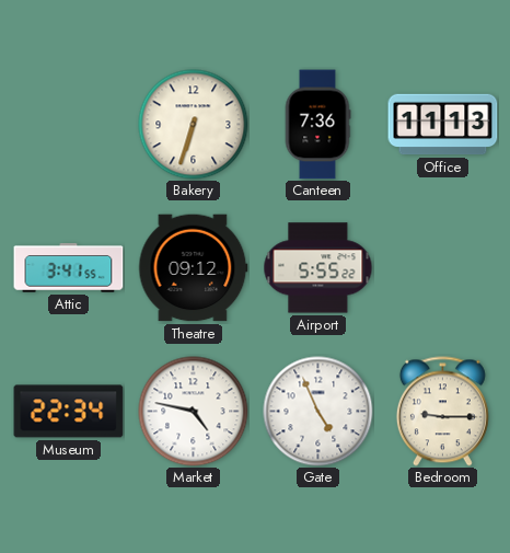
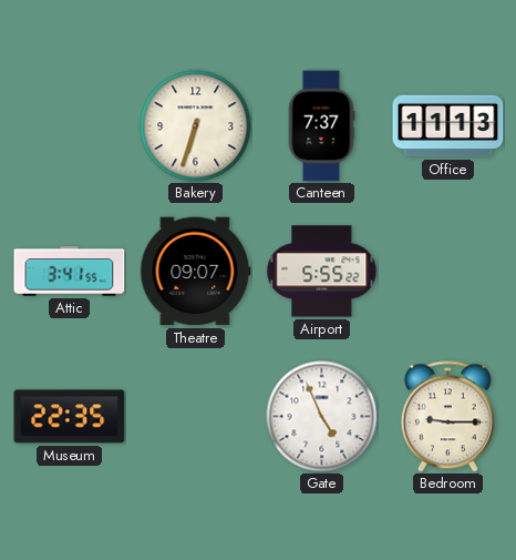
Canteen: 7:36 -> 7:37 (321, 126)
Theatre: 09:12 -> 09:07 (196, 272)
Museum: 22:34 -> 22:35 (70, 417)
Market: 4:47 -> none (194, 412)
